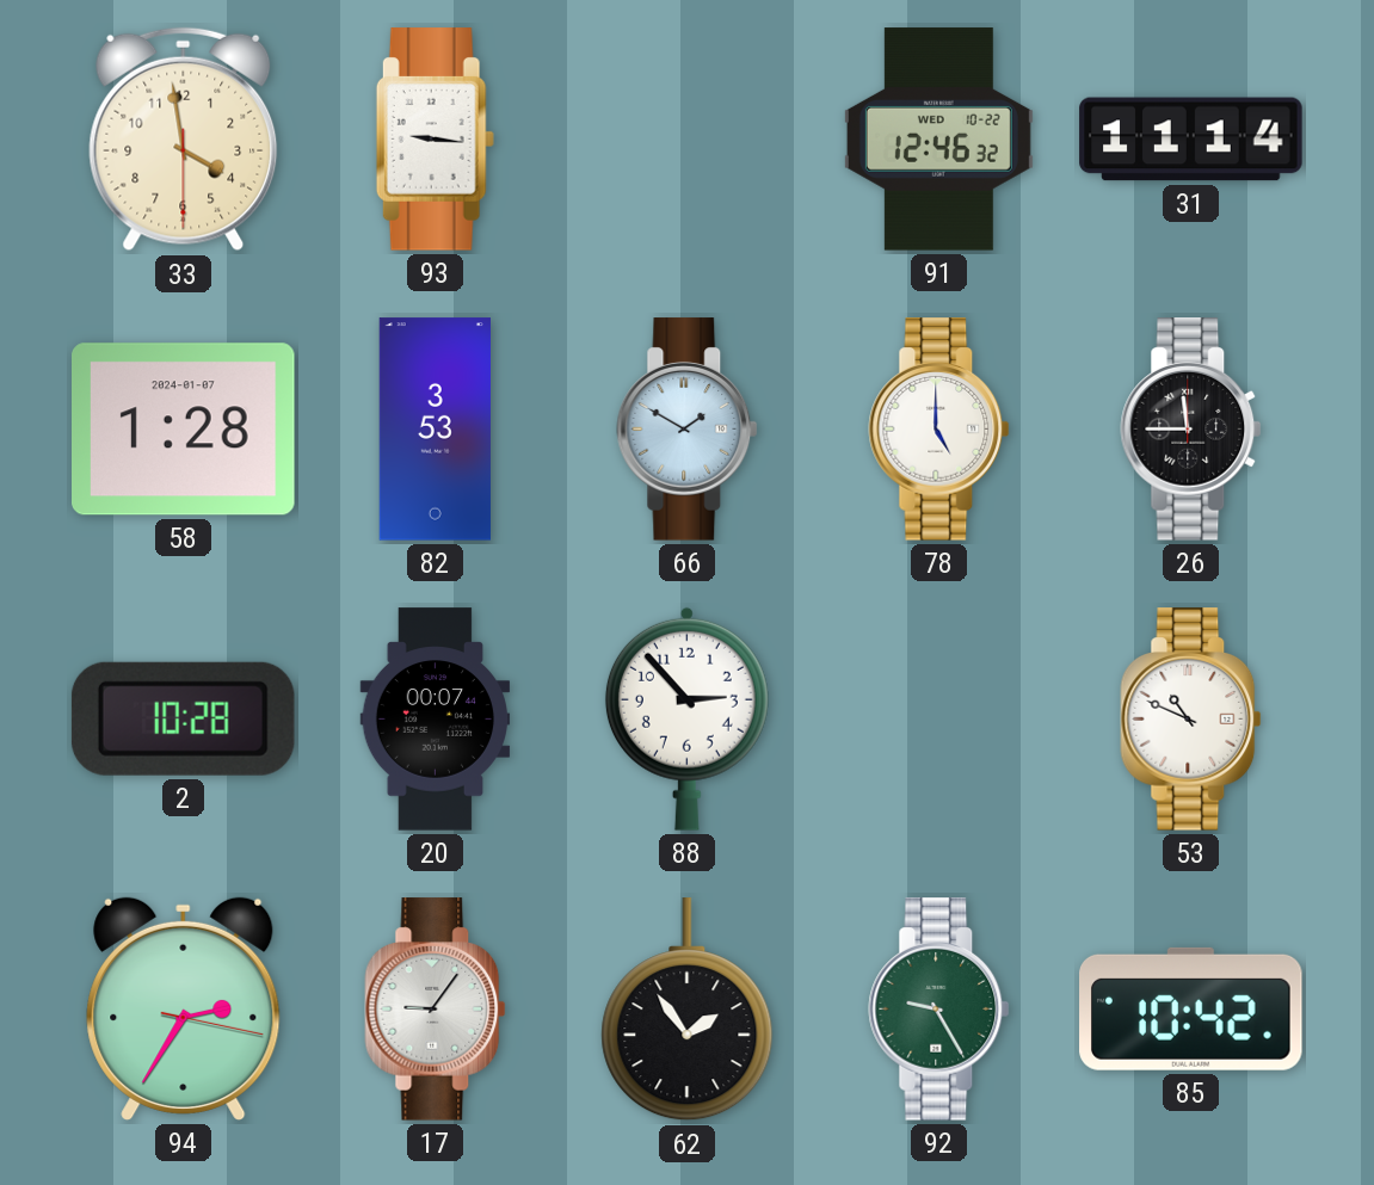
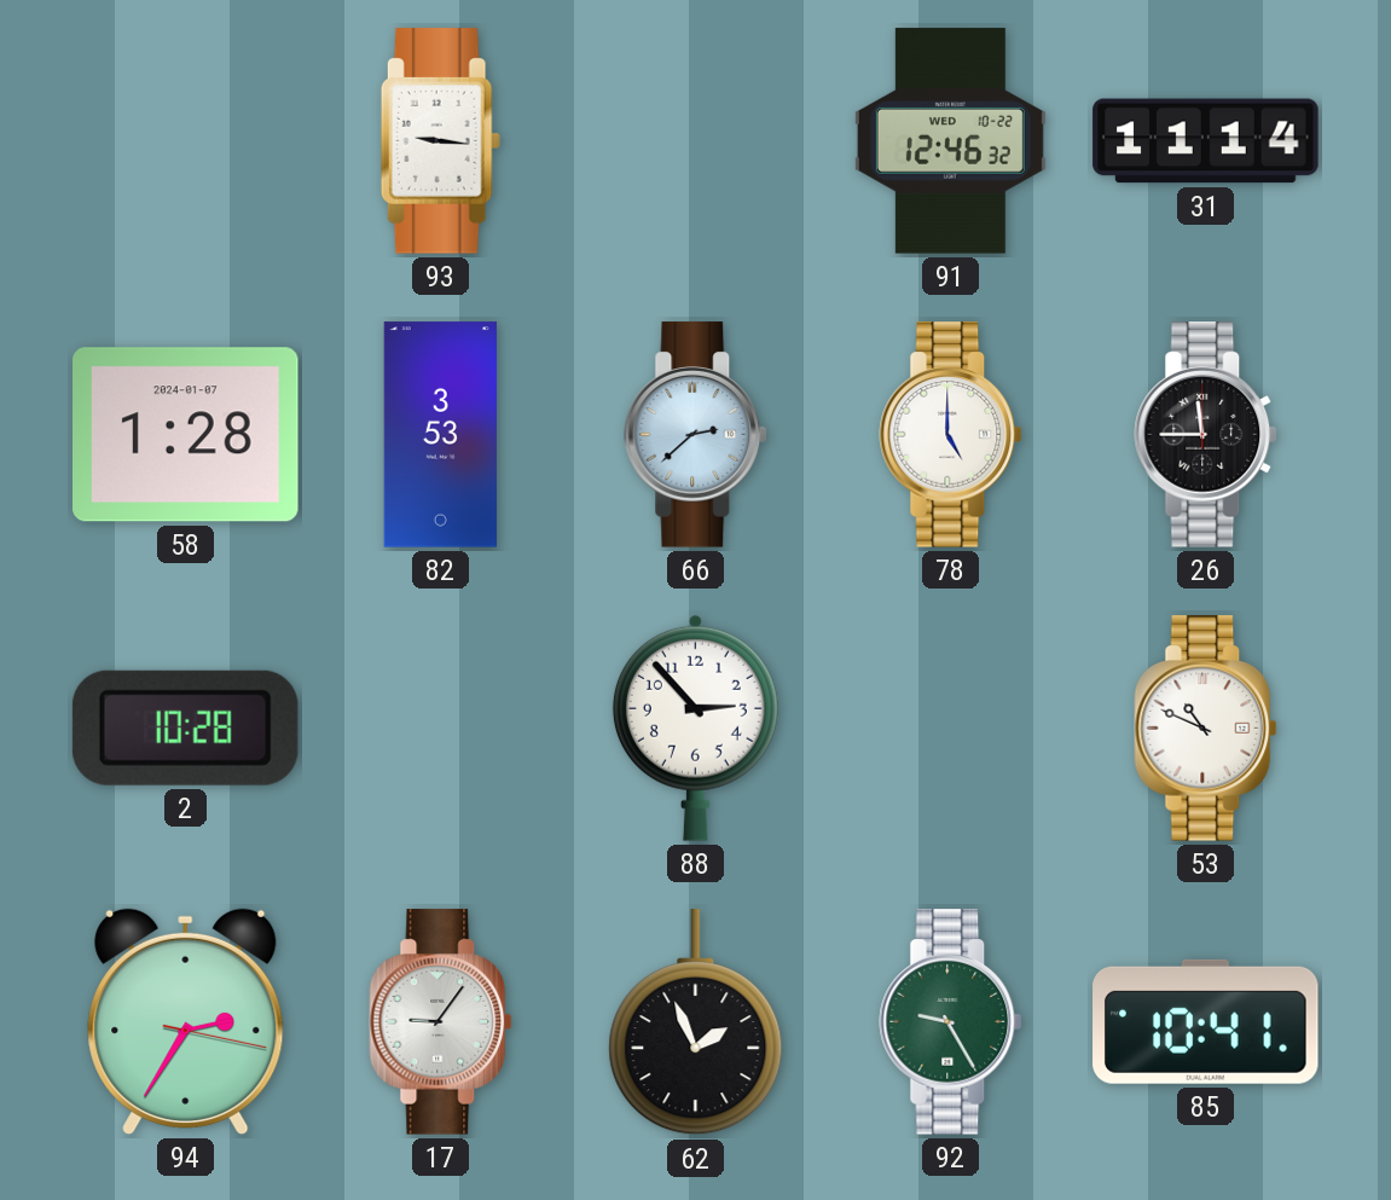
33: 3:58 -> none (184, 140)
66: 1:50 -> 2:38 (696, 435)
20: 00:07 -> none (436, 720)
62: 1:54 -> 1:56 (696, 1022)
85: 10:42 -> 10:41 (1206, 1021)
